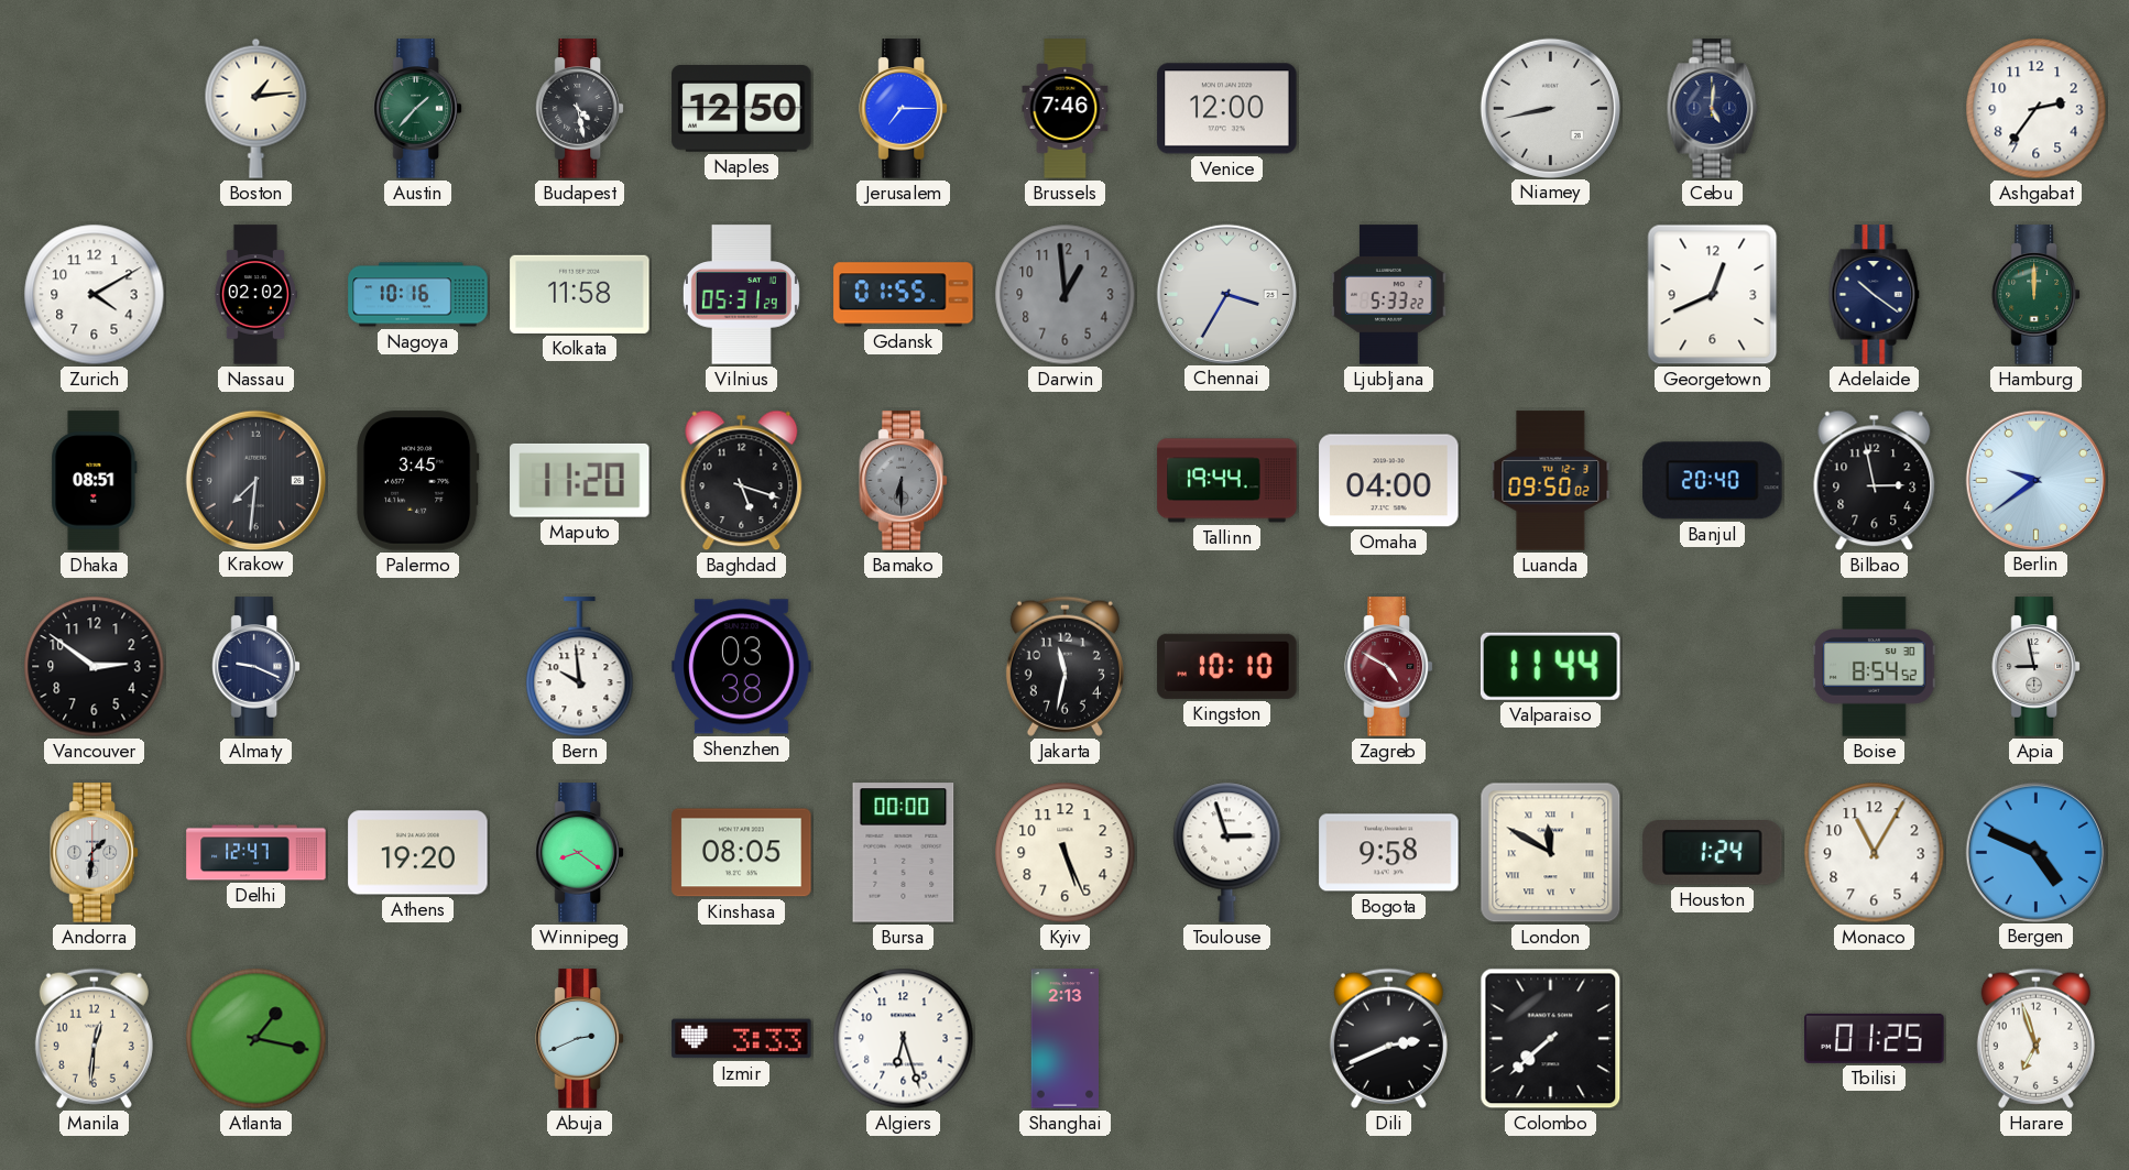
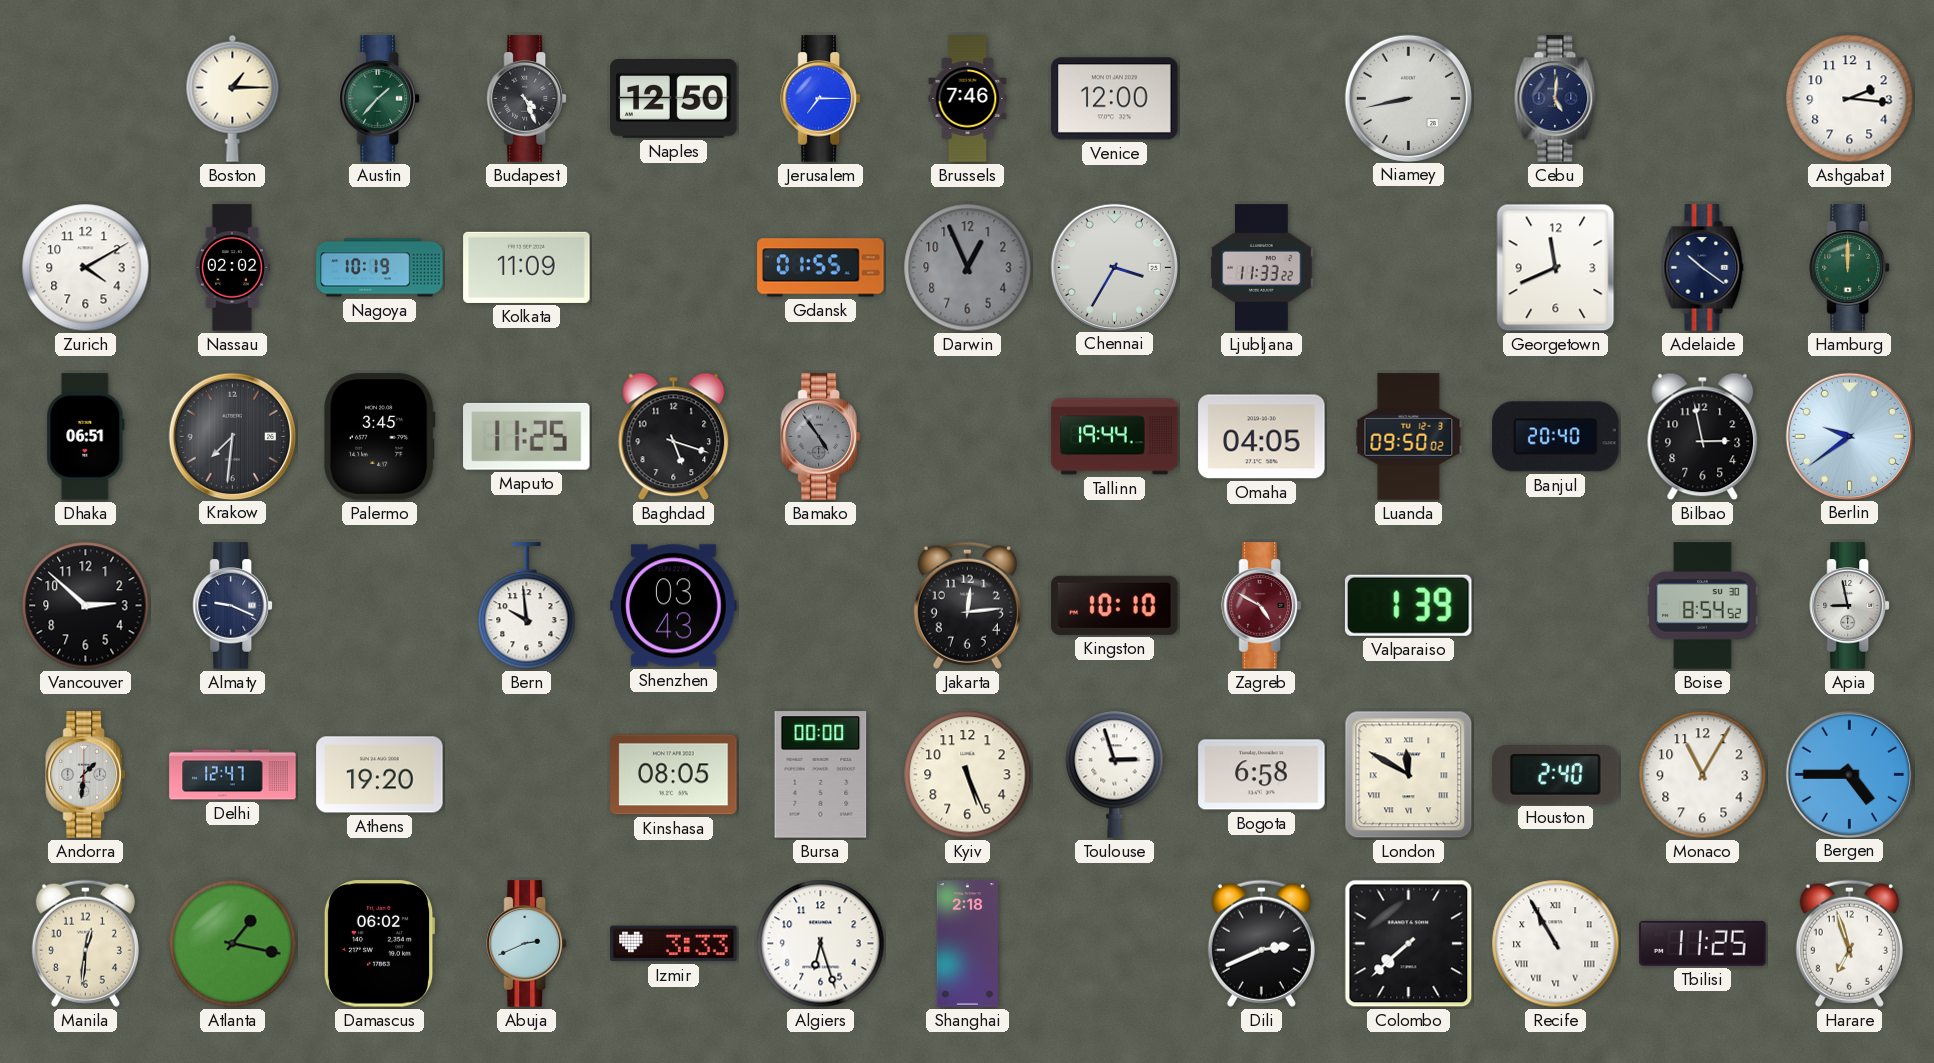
Boston: 1:14 -> 1:15 (233, 98)
Budapest: 4:28 -> 4:26 (526, 99)
Ashgabat: 2:36 -> 2:16 (1850, 99)
Nagoya: 10:16 -> 10:19 (380, 268)
Kolkata: 11:58 -> 11:09 (527, 267)
Vilnius: 05:31 -> none (741, 295)
Darwin: 12:59 -> 12:56 (968, 268)
Ljubljana: 5:33 -> 11:33 (1262, 268)
Georgetown: 12:41 -> 11:41 (1556, 268)
Dhaka: 08:51 -> 06:51 (86, 437)
Maputo: 11:20 -> 11:25 (527, 436)
Bamako: 6:30 -> 4:54 (820, 437)
Omaha: 04:00 -> 04:05 (1262, 437)
Vancouver: 2:51 -> 2:52 (86, 606)
Shenzhen: 03:38 -> 03:43 (674, 606)
Jakarta: 11:32 -> 12:14 (967, 605)
Valparaiso: 11:44 -> 1:39 (1408, 605)
Winnipeg: 8:21 -> none (579, 853)
Bogota: 9:58 -> 6:58 (1262, 775)
Houston: 1:24 -> 2:40 (1556, 775)
Bergen: 4:49 -> 4:45 (1849, 774)
Damascus: none -> 06:02 (379, 944)
Shanghai: 2:13 -> 2:18 (968, 944)
Recife: none -> 10:55 (1556, 944)
Tbilisi: 01:25 -> 11:25 (1703, 943)
